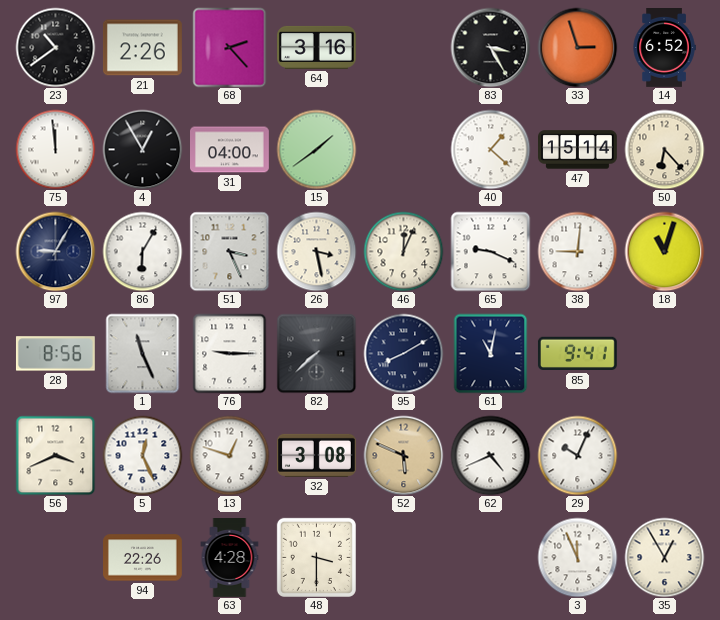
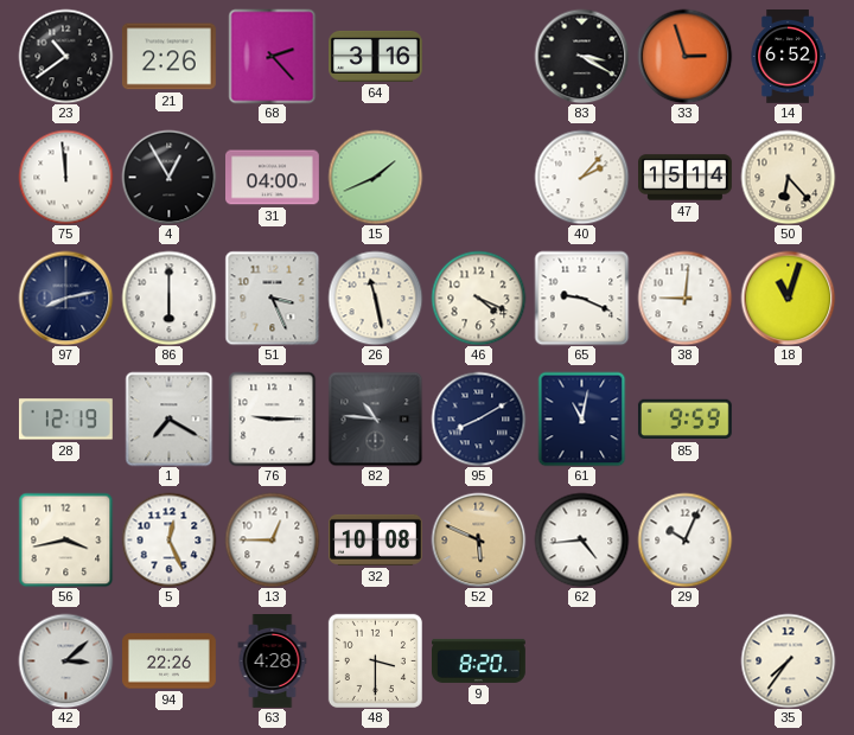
83: 3:25 -> 3:20 (581, 56)
15: 1:39 -> 1:41 (375, 177)
40: 1:22 -> 2:07 (581, 177)
97: 9:05 -> 8:13 (65, 298)
86: 6:05 -> 6:00 (168, 298)
26: 3:28 -> 11:28 (375, 298)
46: 12:04 -> 4:19 (478, 298)
28: 8:56 -> 12:19 (65, 420)
1: 11:26 -> 7:20 (170, 418)
82: 7:38 -> 10:46 (375, 418)
85: 9:41 -> 9:59 (684, 420)
56: 3:41 -> 3:43 (65, 539)
13: 12:48 -> 12:45 (272, 539)
32: 3:08 -> 10:08 (375, 539)
62: 4:41 -> 4:44 (581, 539)
42: none -> 3:08 (65, 660)
9: none -> 8:20 (479, 660)
3: 11:56 -> none (577, 557)
35: 12:55 -> 7:36 (788, 660)
